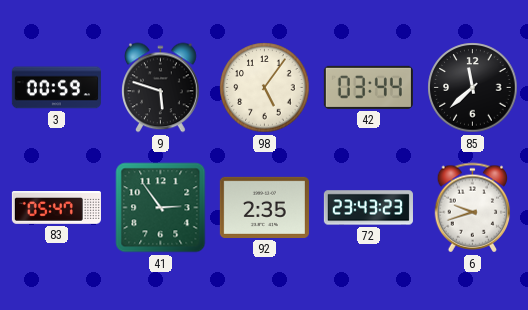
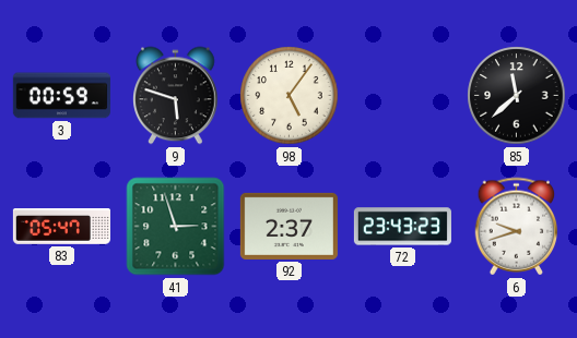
42: 03:44 -> none (368, 87)
41: 2:54 -> 2:57 (176, 227)
92: 2:35 -> 2:37 (288, 226)
